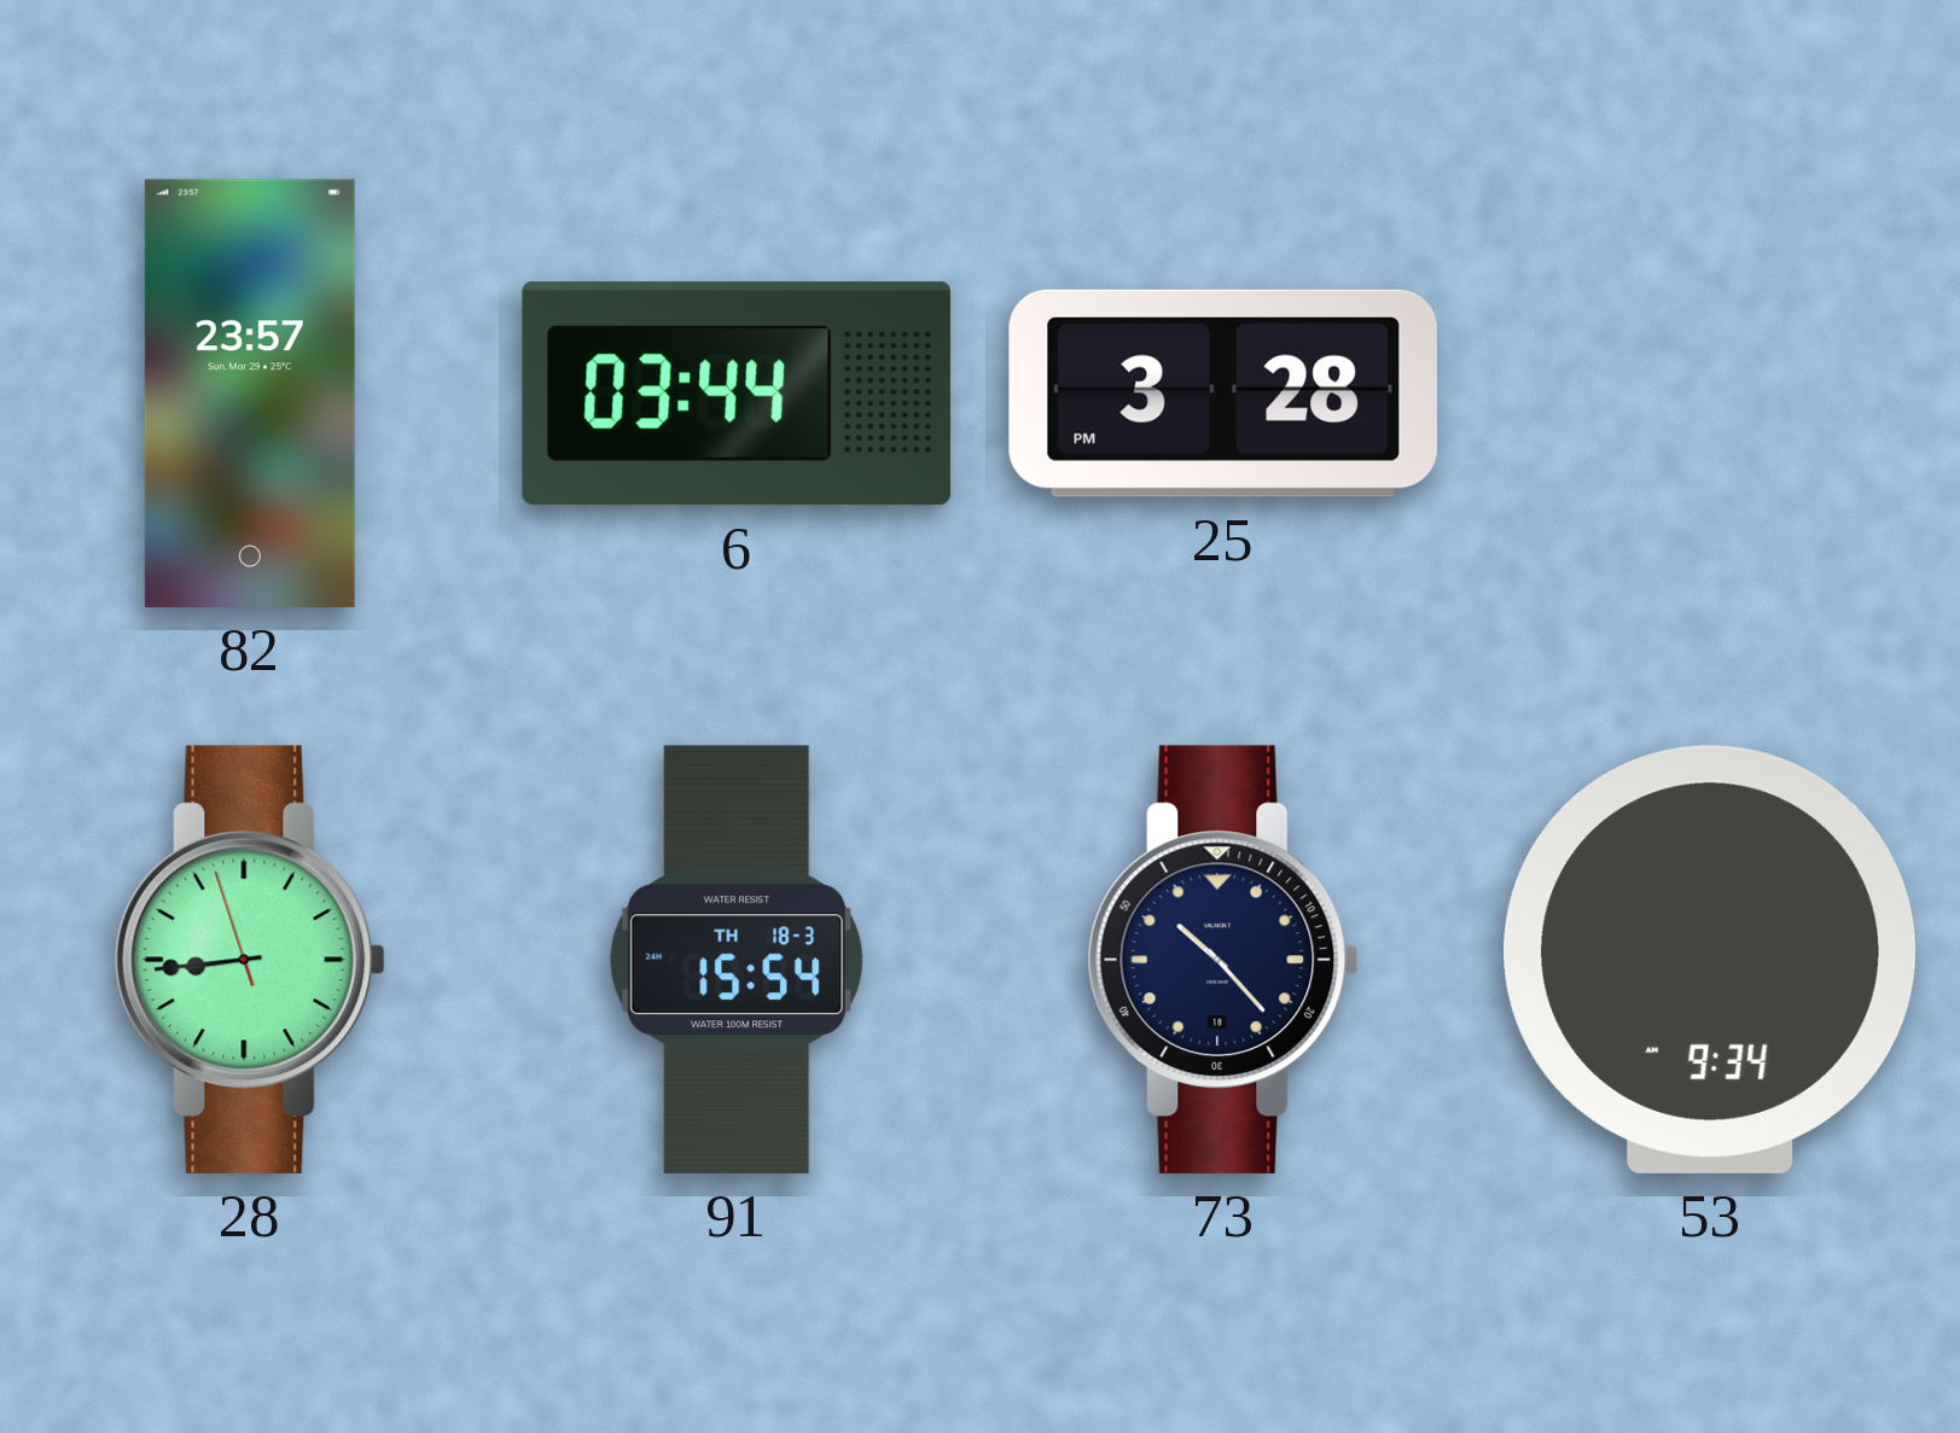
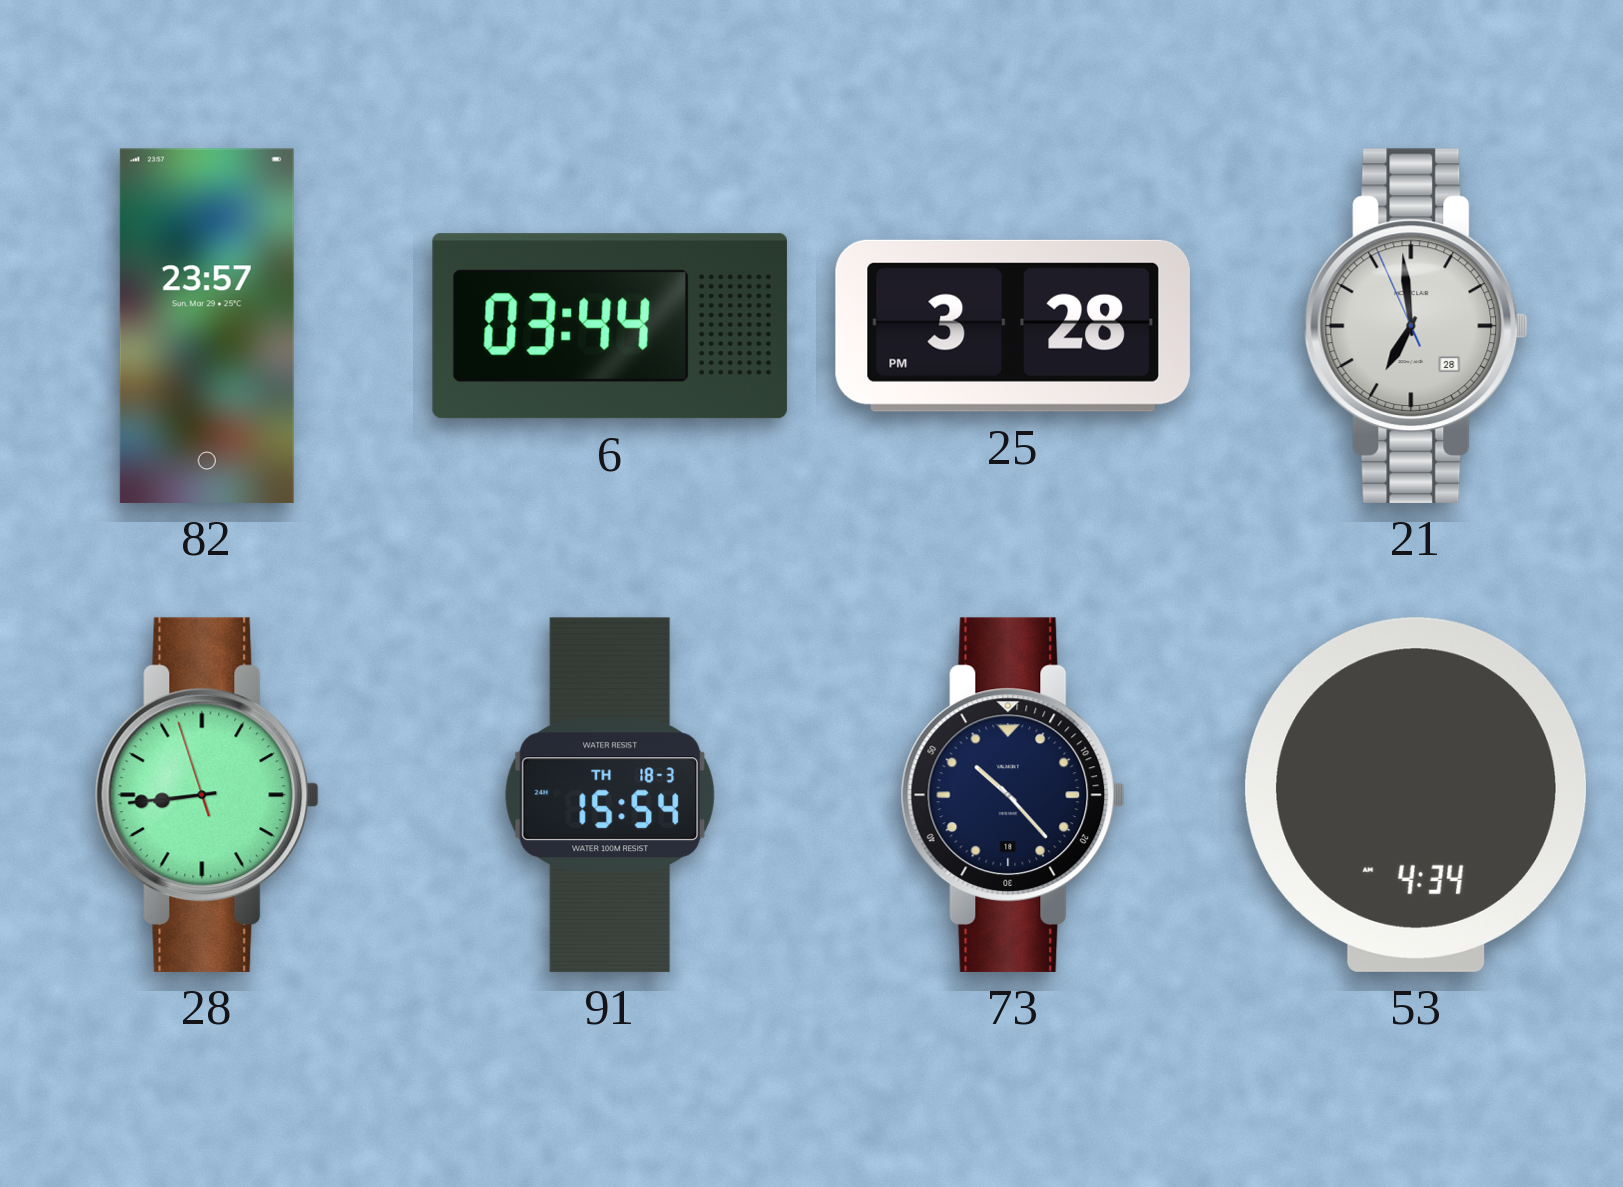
21: none -> 6:58 (1416, 326)
53: 9:34 -> 4:34 (1415, 795)
